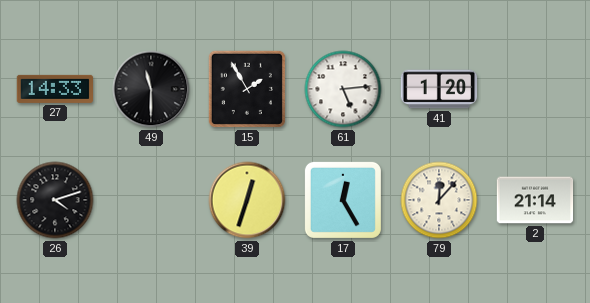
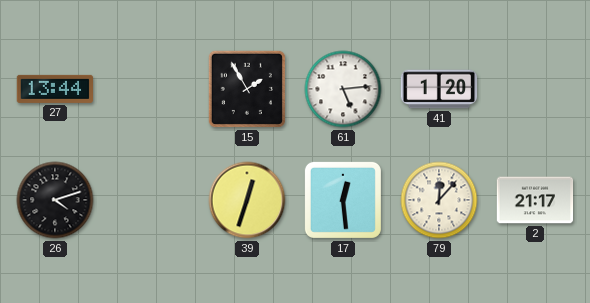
27: 14:33 -> 13:44 (55, 89)
49: 11:30 -> none (151, 89)
17: 12:25 -> 12:29 (343, 200)
2: 21:14 -> 21:17 (535, 200)
